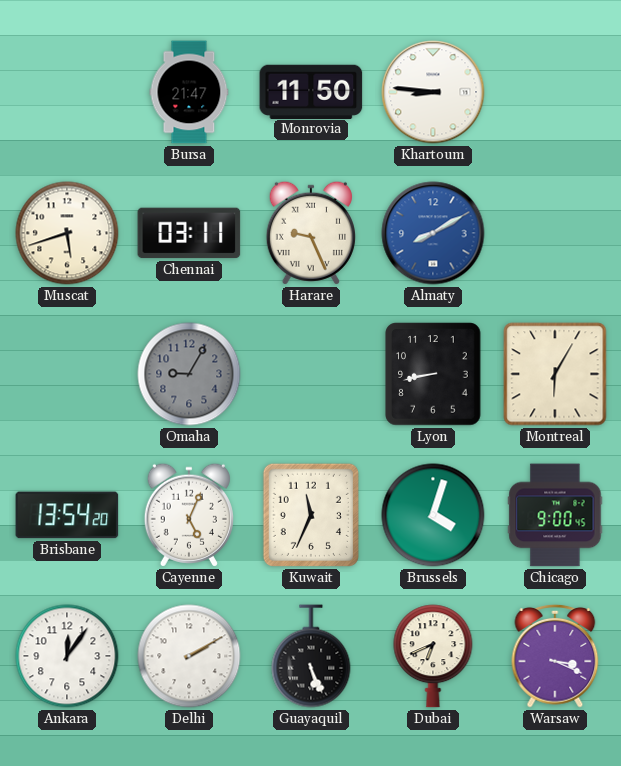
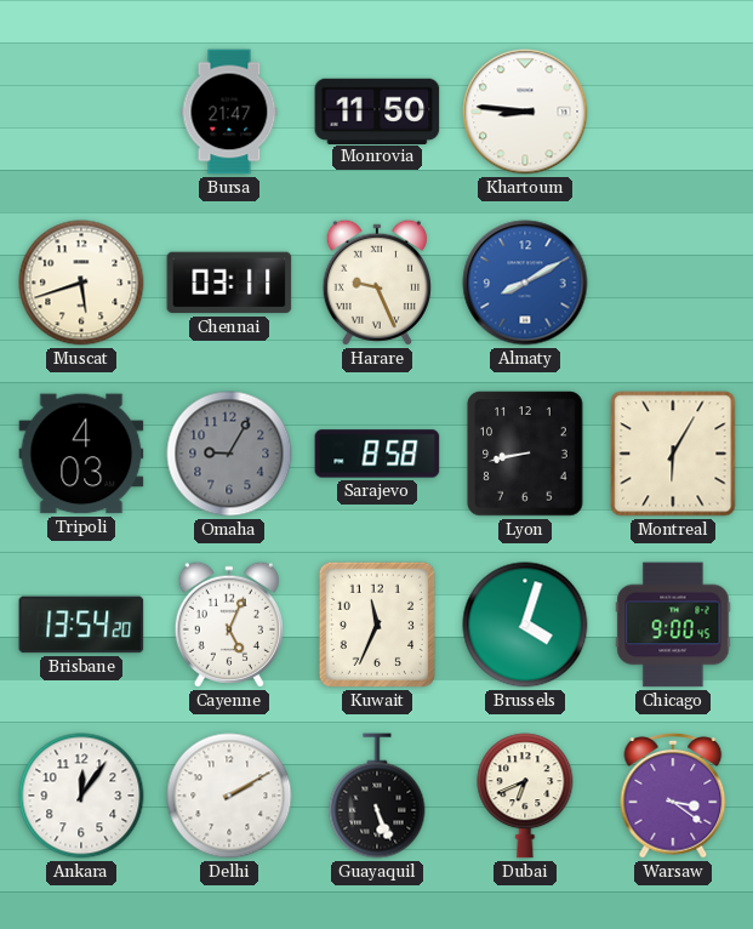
Tripoli: none -> 4:03 (81, 454)
Sarajevo: none -> 8:58 (377, 454)
Warsaw: 3:19 -> 3:21 (673, 796)
